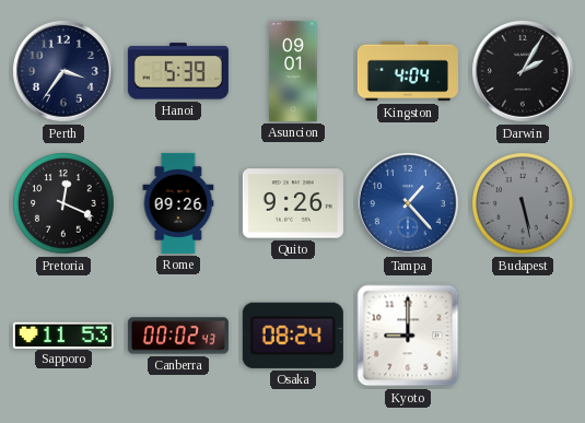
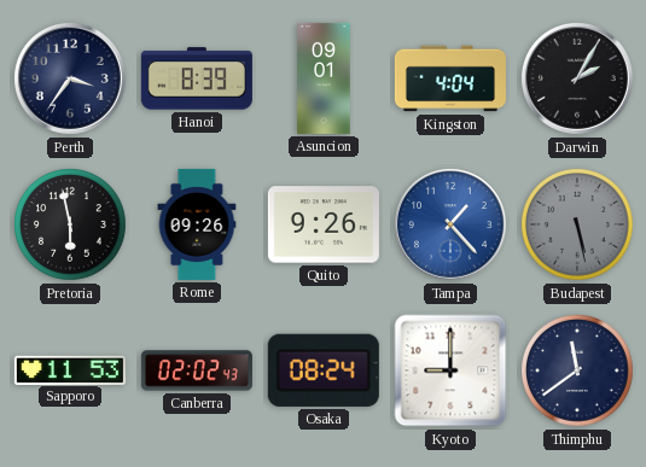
Hanoi: 5:39 -> 8:39 (197, 78)
Pretoria: 12:19 -> 5:58 (70, 224)
Canberra: 00:02 -> 02:02 (197, 370)
Thimphu: none -> 11:39 (577, 370)
